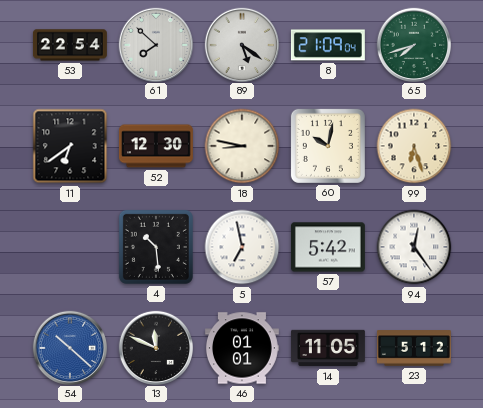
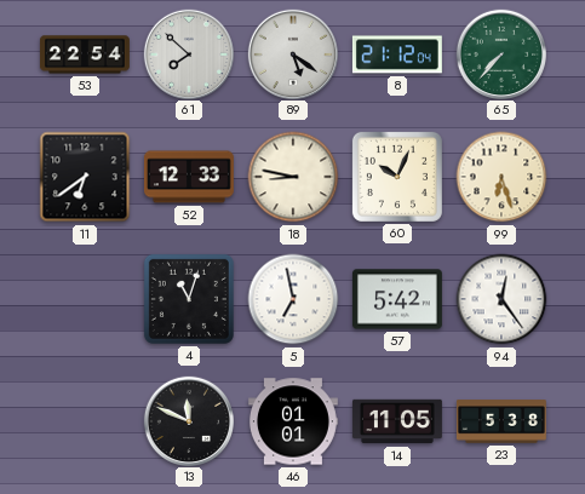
8: 21:09 -> 21:12 (397, 54)
65: 7:42 -> 7:37 (500, 53)
52: 12:30 -> 12:33 (189, 177)
60: 10:02 -> 10:04 (397, 177)
4: 10:29 -> 11:03 (189, 299)
54: 10:22 -> none (69, 347)
23: 5:12 -> 5:38 (501, 421)
